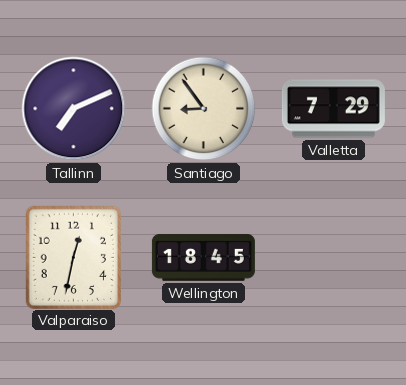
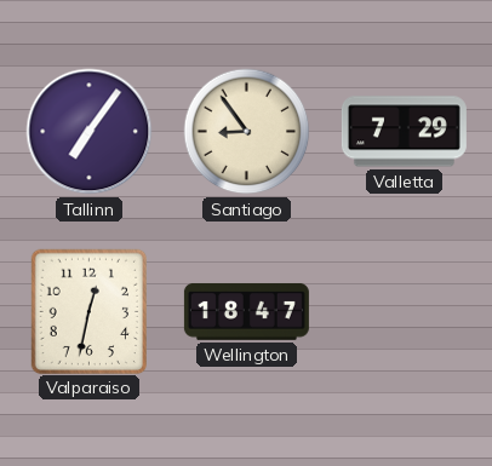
Tallinn: 7:11 -> 7:06 (90, 132)
Wellington: 18:45 -> 18:47 (246, 311)
